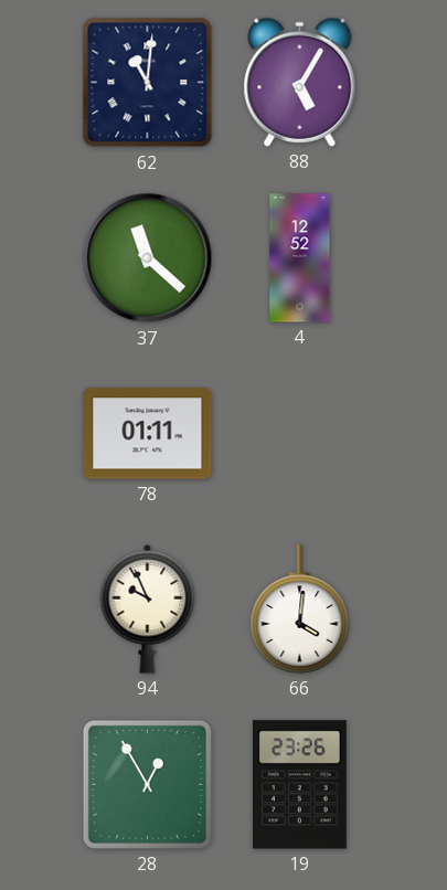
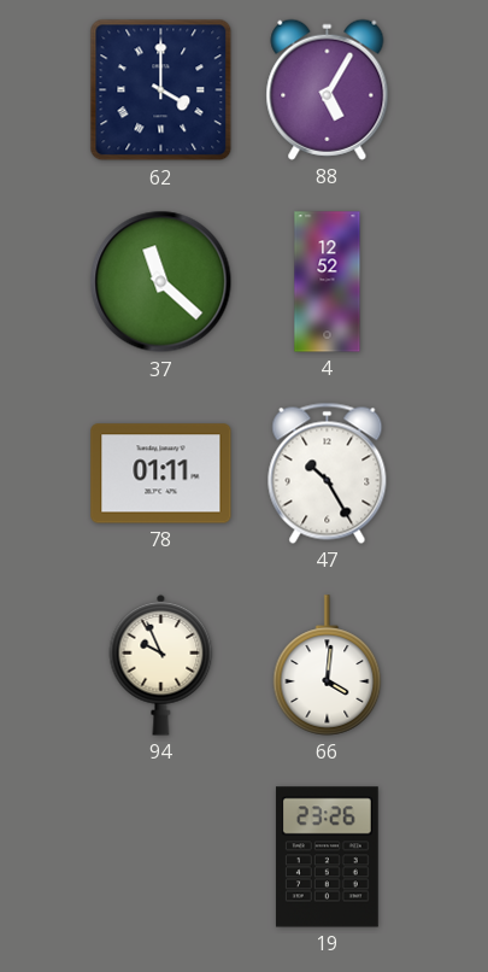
62: 11:01 -> 4:00 (161, 90)
47: none -> 10:25 (328, 473)
28: 12:55 -> none (147, 784)
